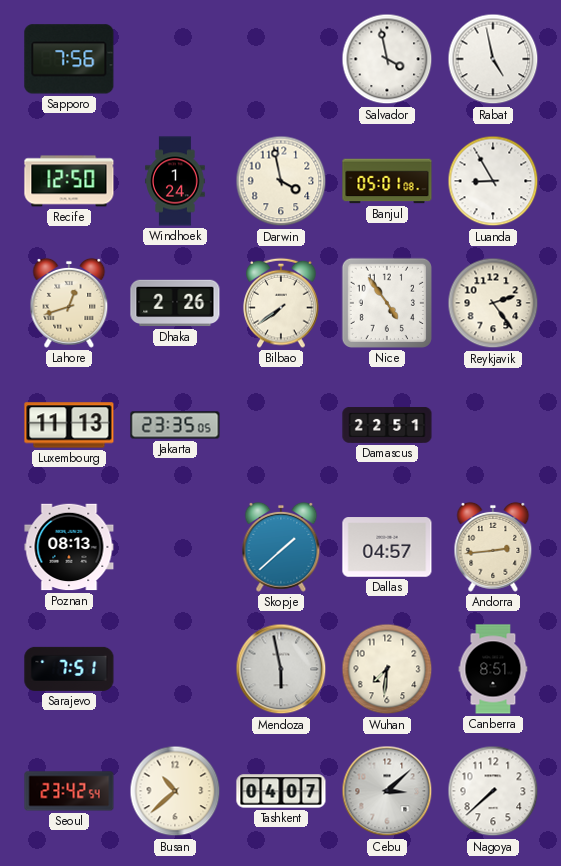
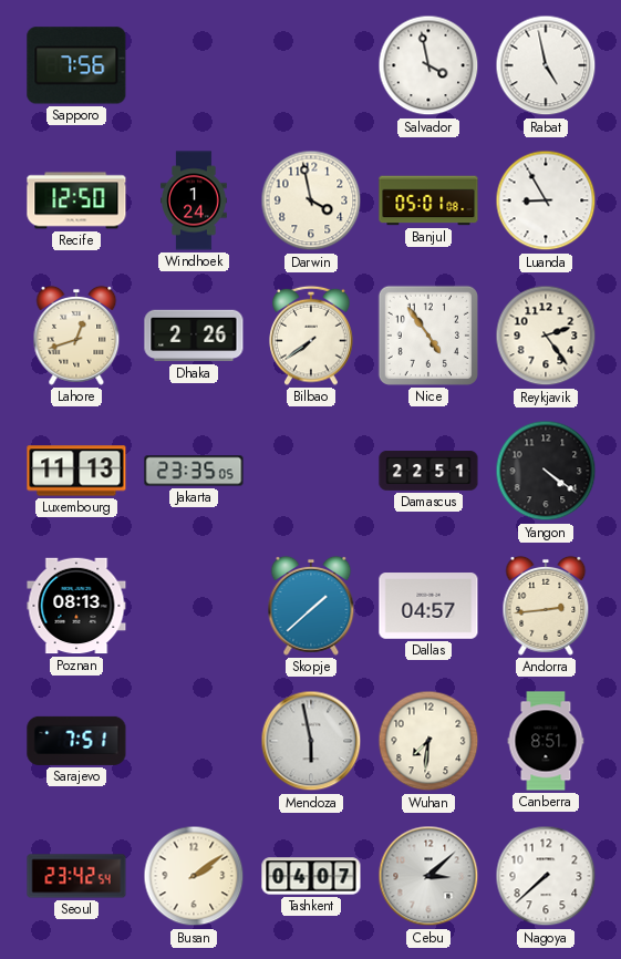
Yangon: none -> 4:21 (546, 471)
Busan: 10:38 -> 2:09 (194, 876)
